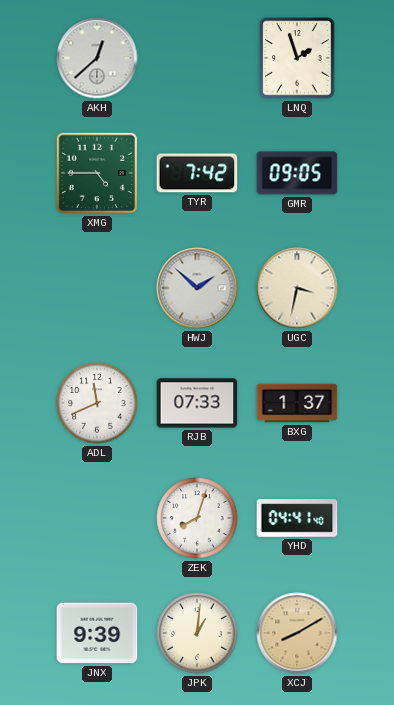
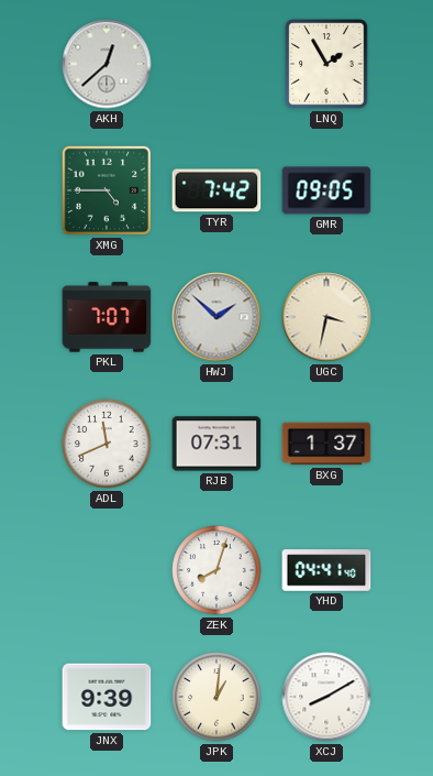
LNQ: 1:57 -> 1:55 (326, 64)
PKL: none -> 7:07 (107, 317)
RJB: 07:33 -> 07:31 (216, 444)
XCJ dial: champagne -> white (326, 697)
